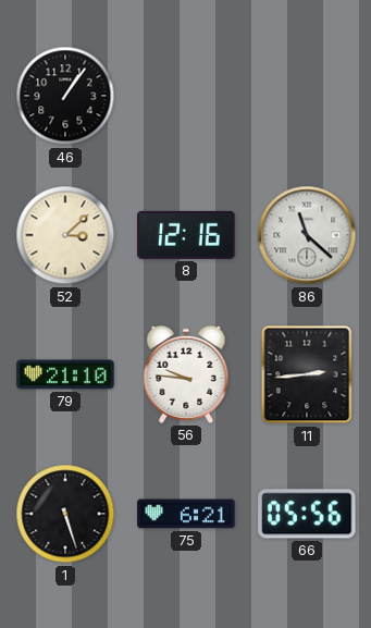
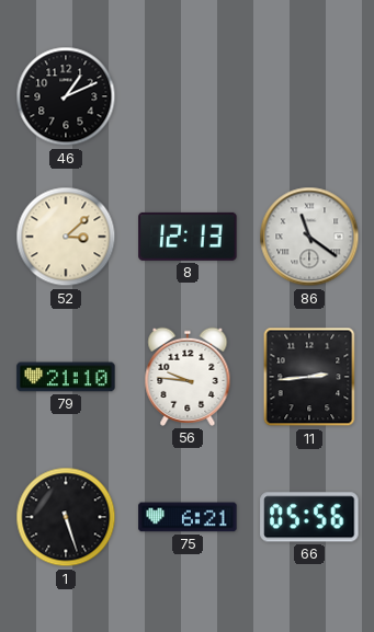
46: 1:06 -> 1:11 (66, 96)
8: 12:16 -> 12:13 (188, 237)
86: 11:22 -> 11:21 (309, 237)
